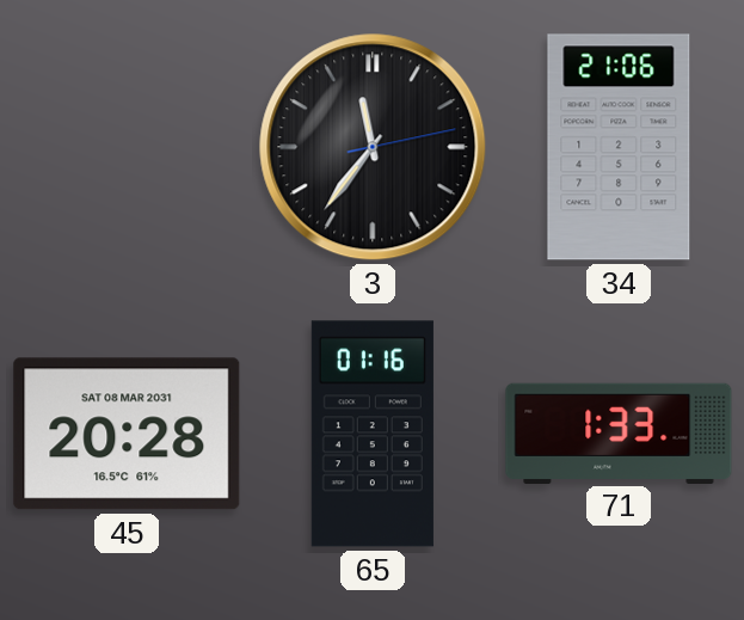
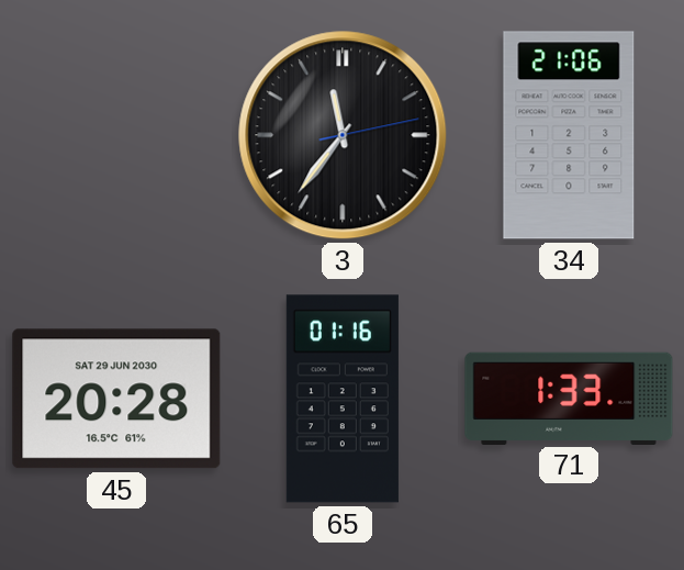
45 date: SAT 08 MAR 2031 -> SAT 29 JUN 2030 (116, 399)
